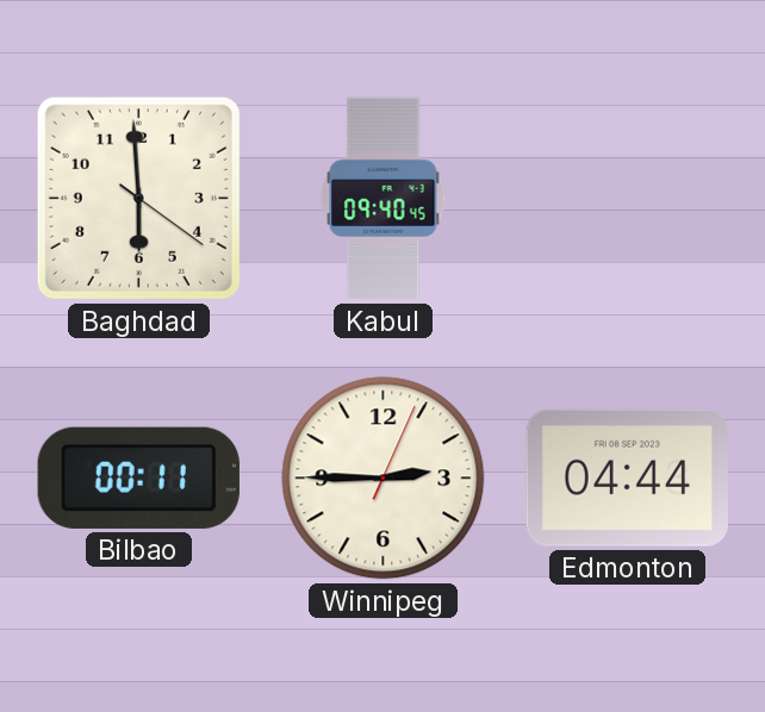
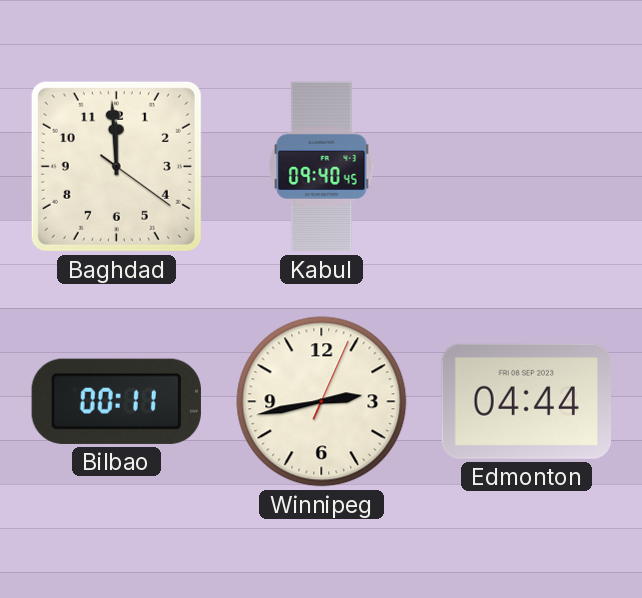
Baghdad: 5:59 -> 11:59 (116, 166)
Winnipeg: 2:45 -> 2:43 (322, 402)
